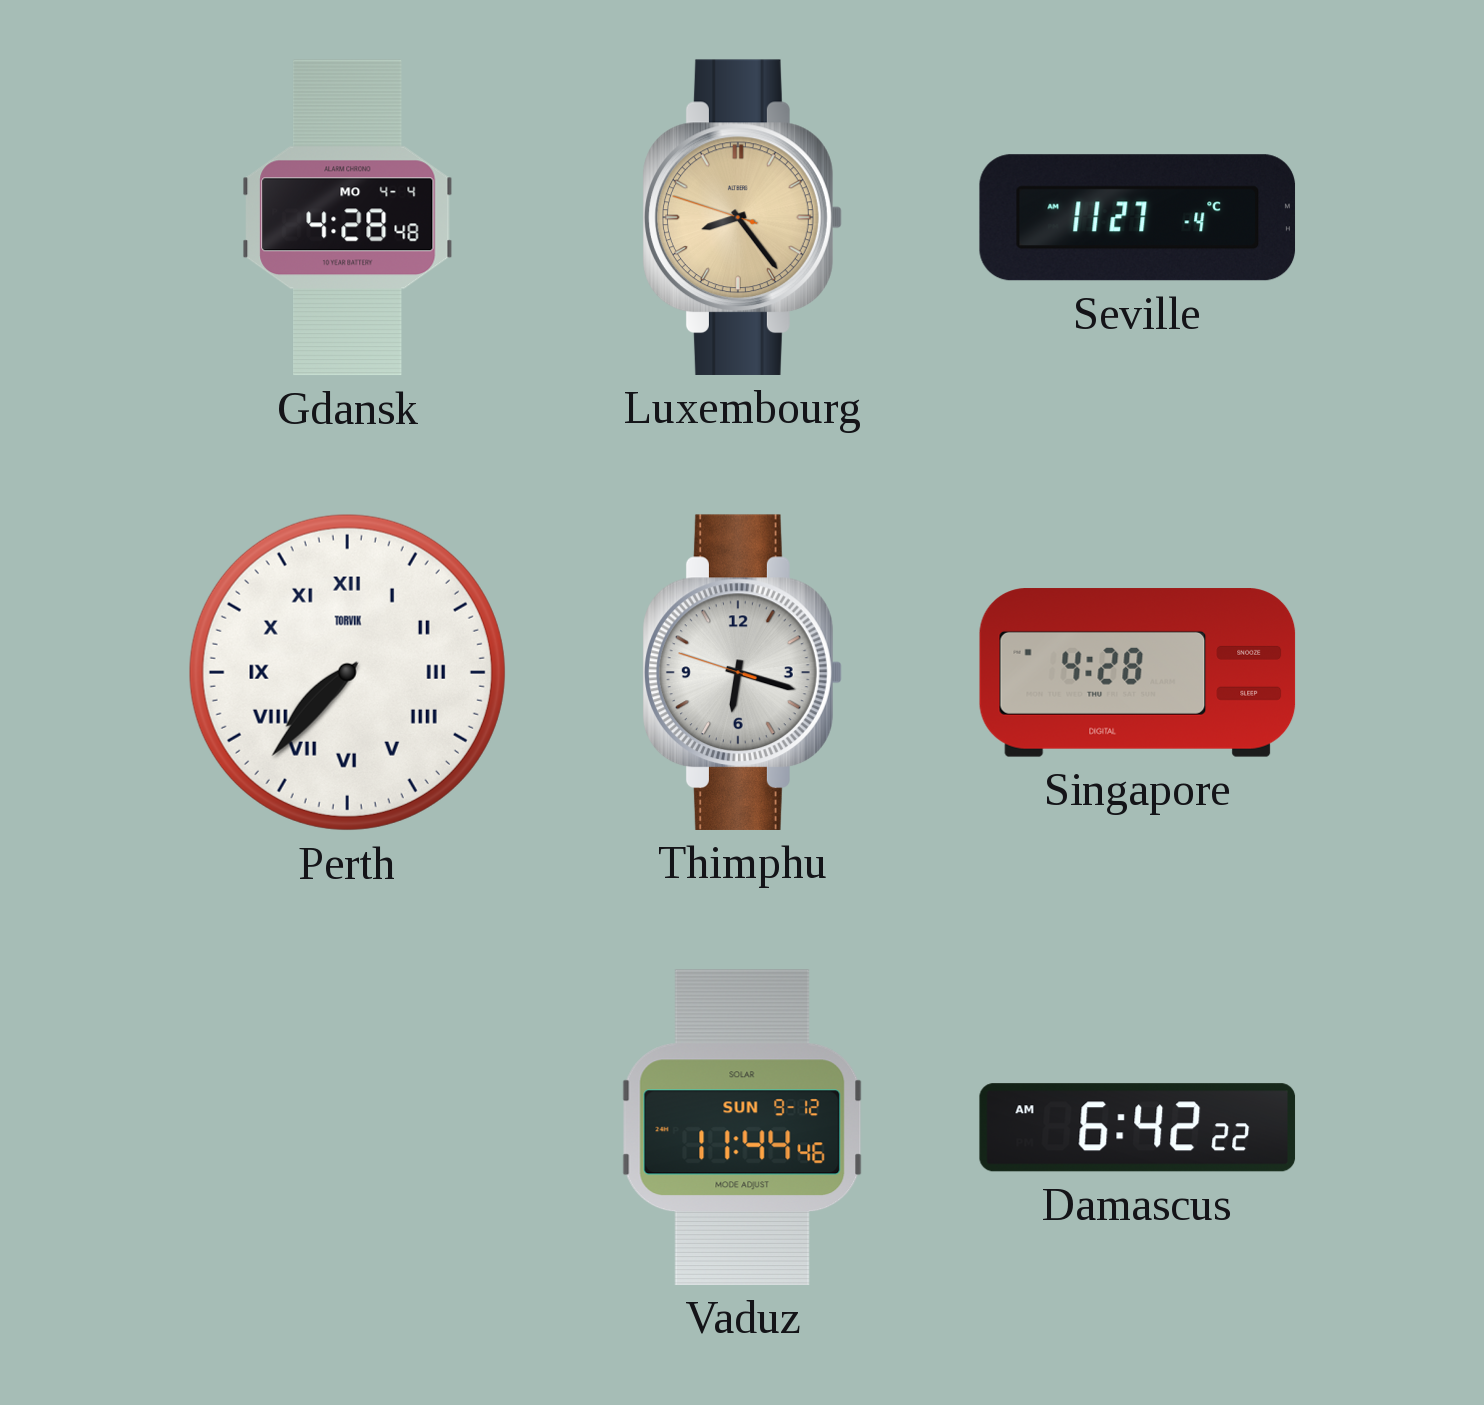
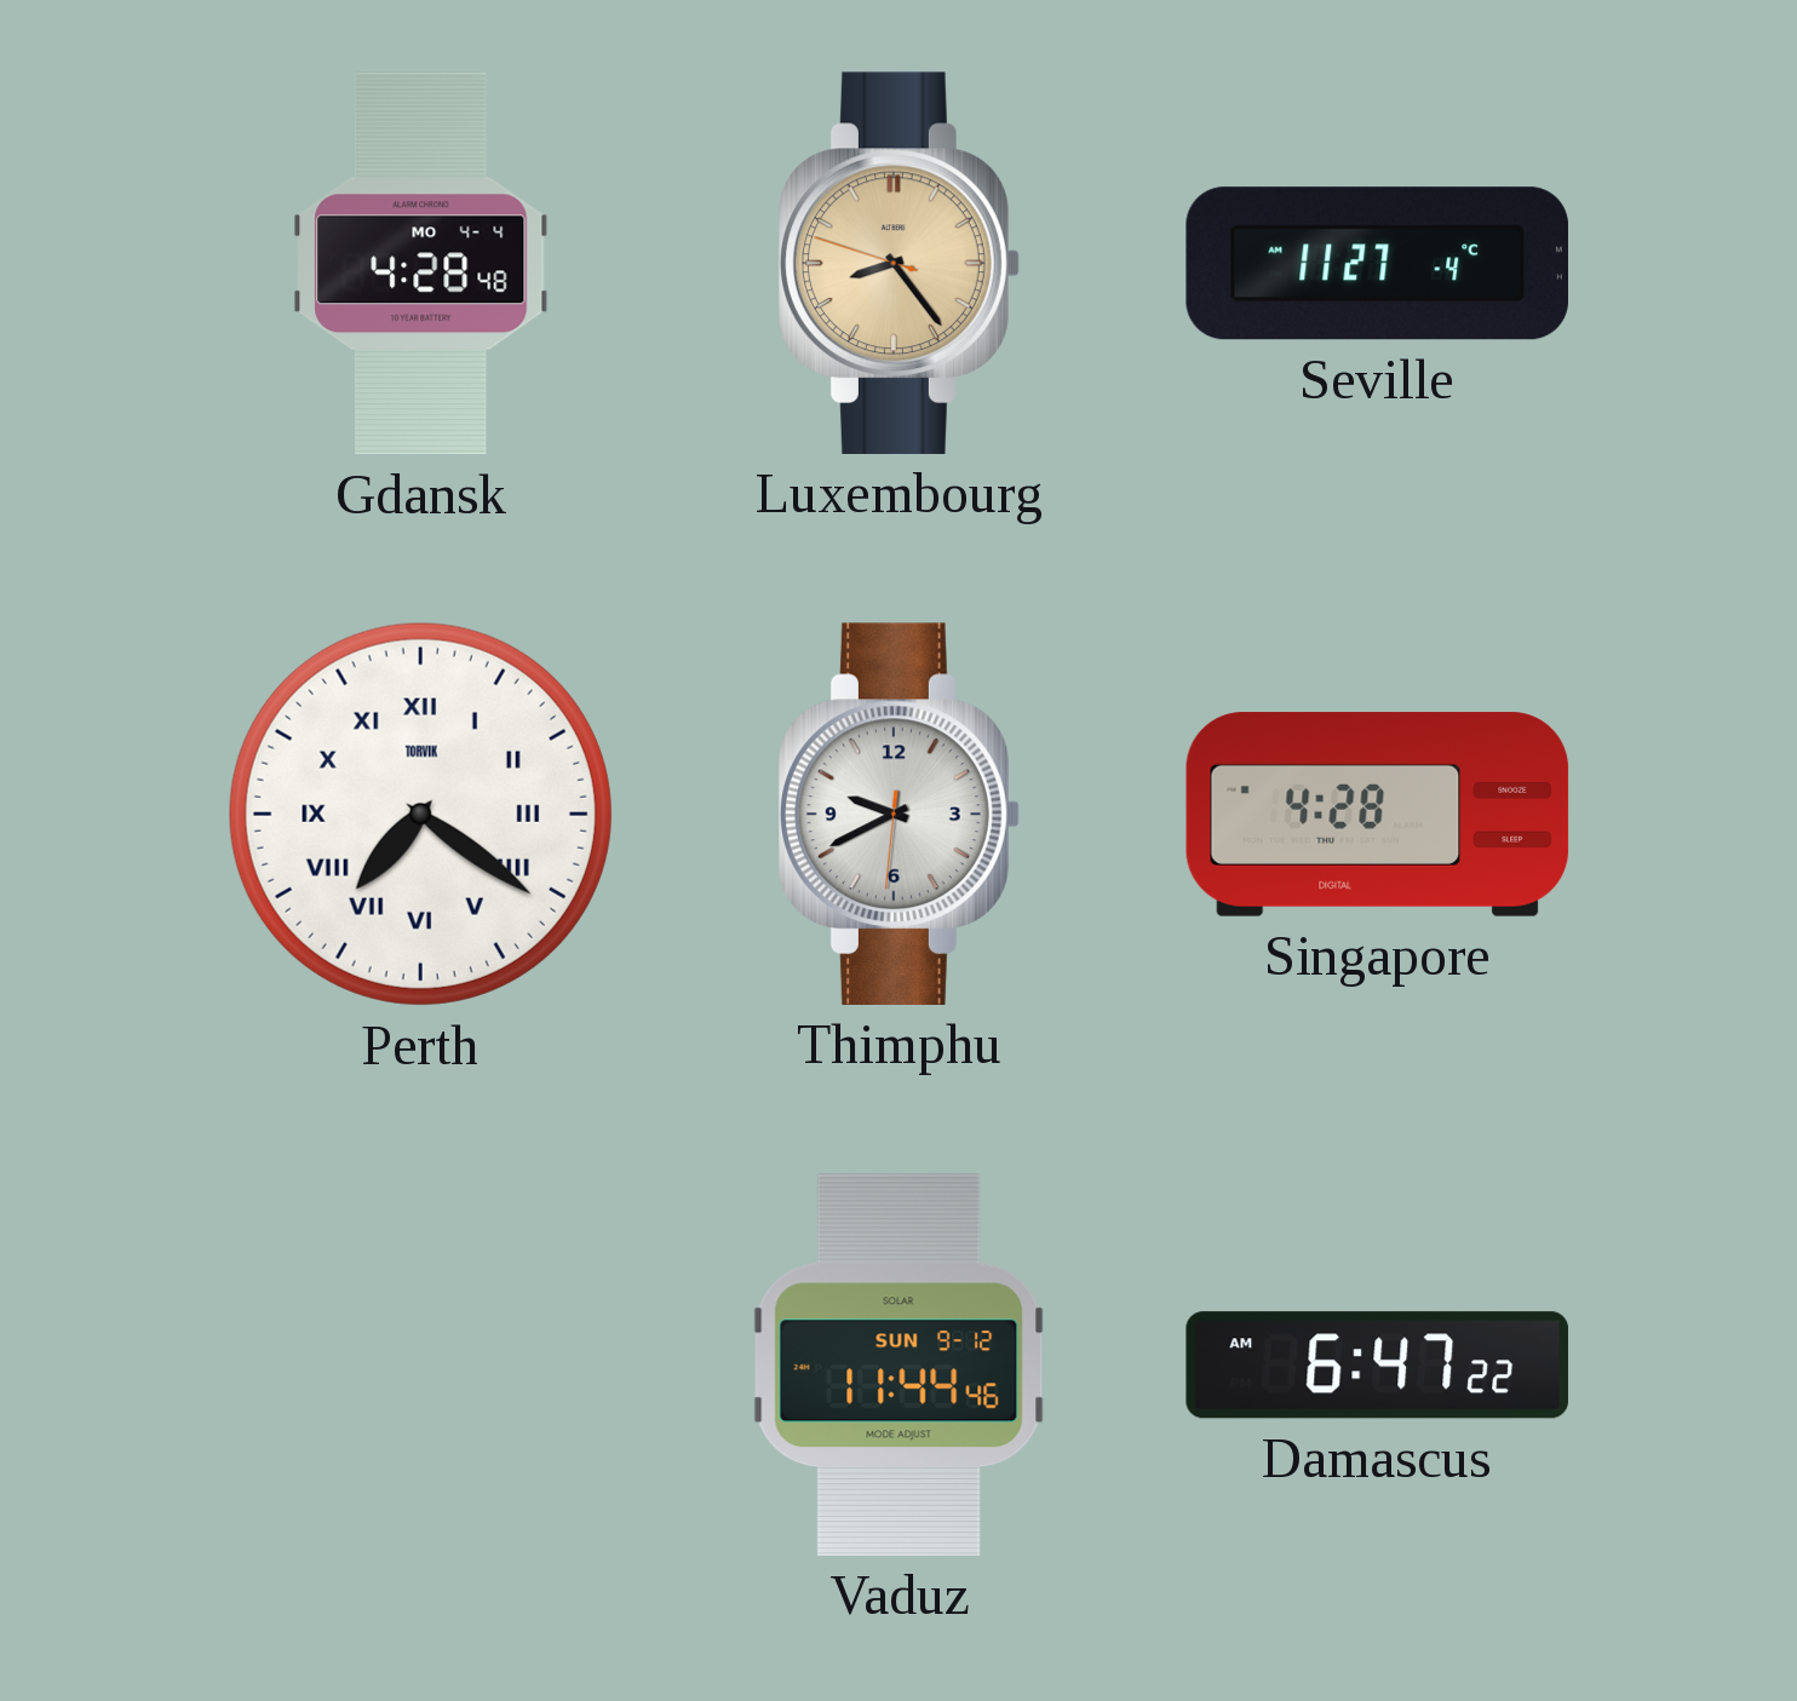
Perth: 7:37 -> 7:21 (420, 814)
Thimphu: 6:17 -> 9:40 (900, 814)
Damascus: 6:42 -> 6:47 (1378, 1366)
